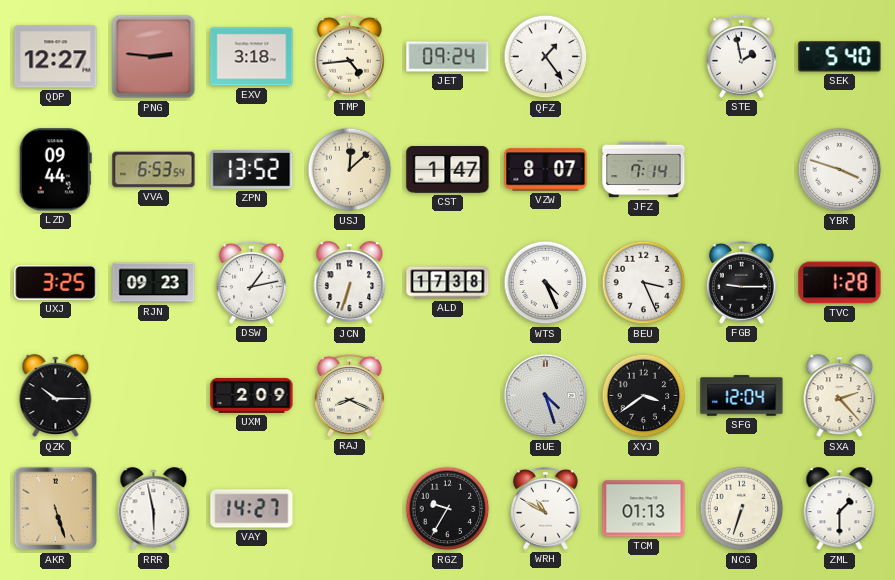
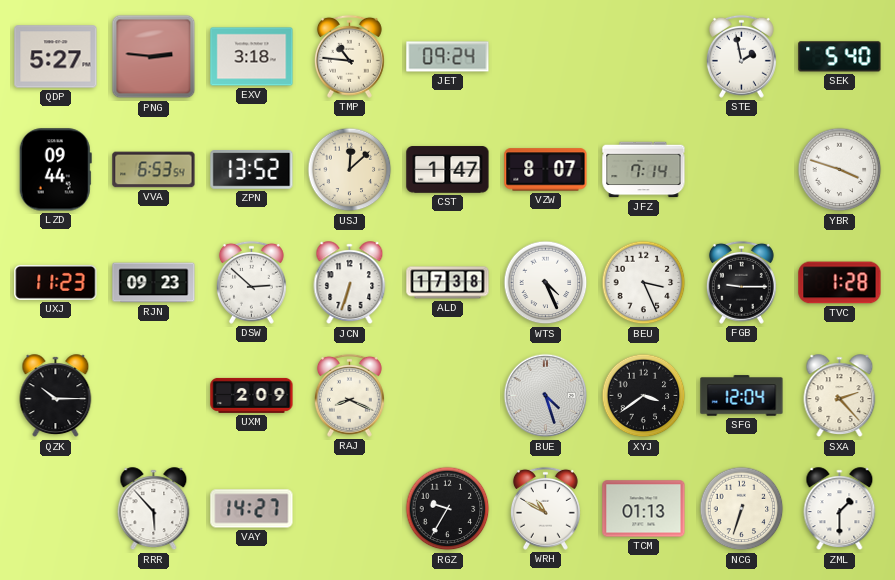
QDP: 12:27 -> 5:27 (56, 57)
TMP: 4:44 -> 10:46 (349, 56)
QFZ: 1:24 -> none (546, 57)
UXJ: 3:25 -> 11:23 (56, 282)
DSW: 1:13 -> 2:52 (251, 282)
AKR: 5:27 -> none (56, 509)
RRR: 5:58 -> 5:53 (154, 509)
